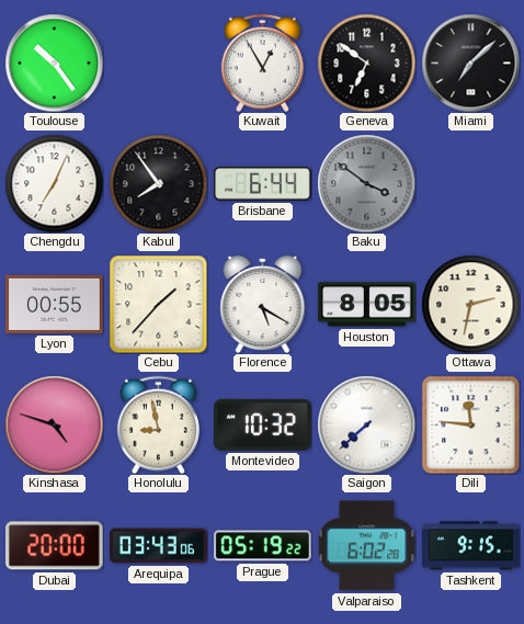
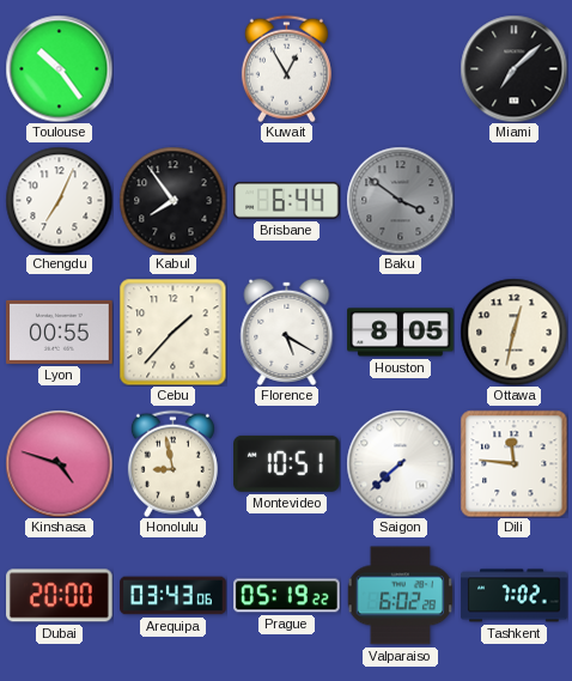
Geneva: 6:51 -> none (366, 63)
Ottawa: 2:32 -> 12:32 (513, 332)
Montevideo: 10:32 -> 10:51 (287, 463)
Tashkent: 9:15 -> 7:02 (515, 596)
